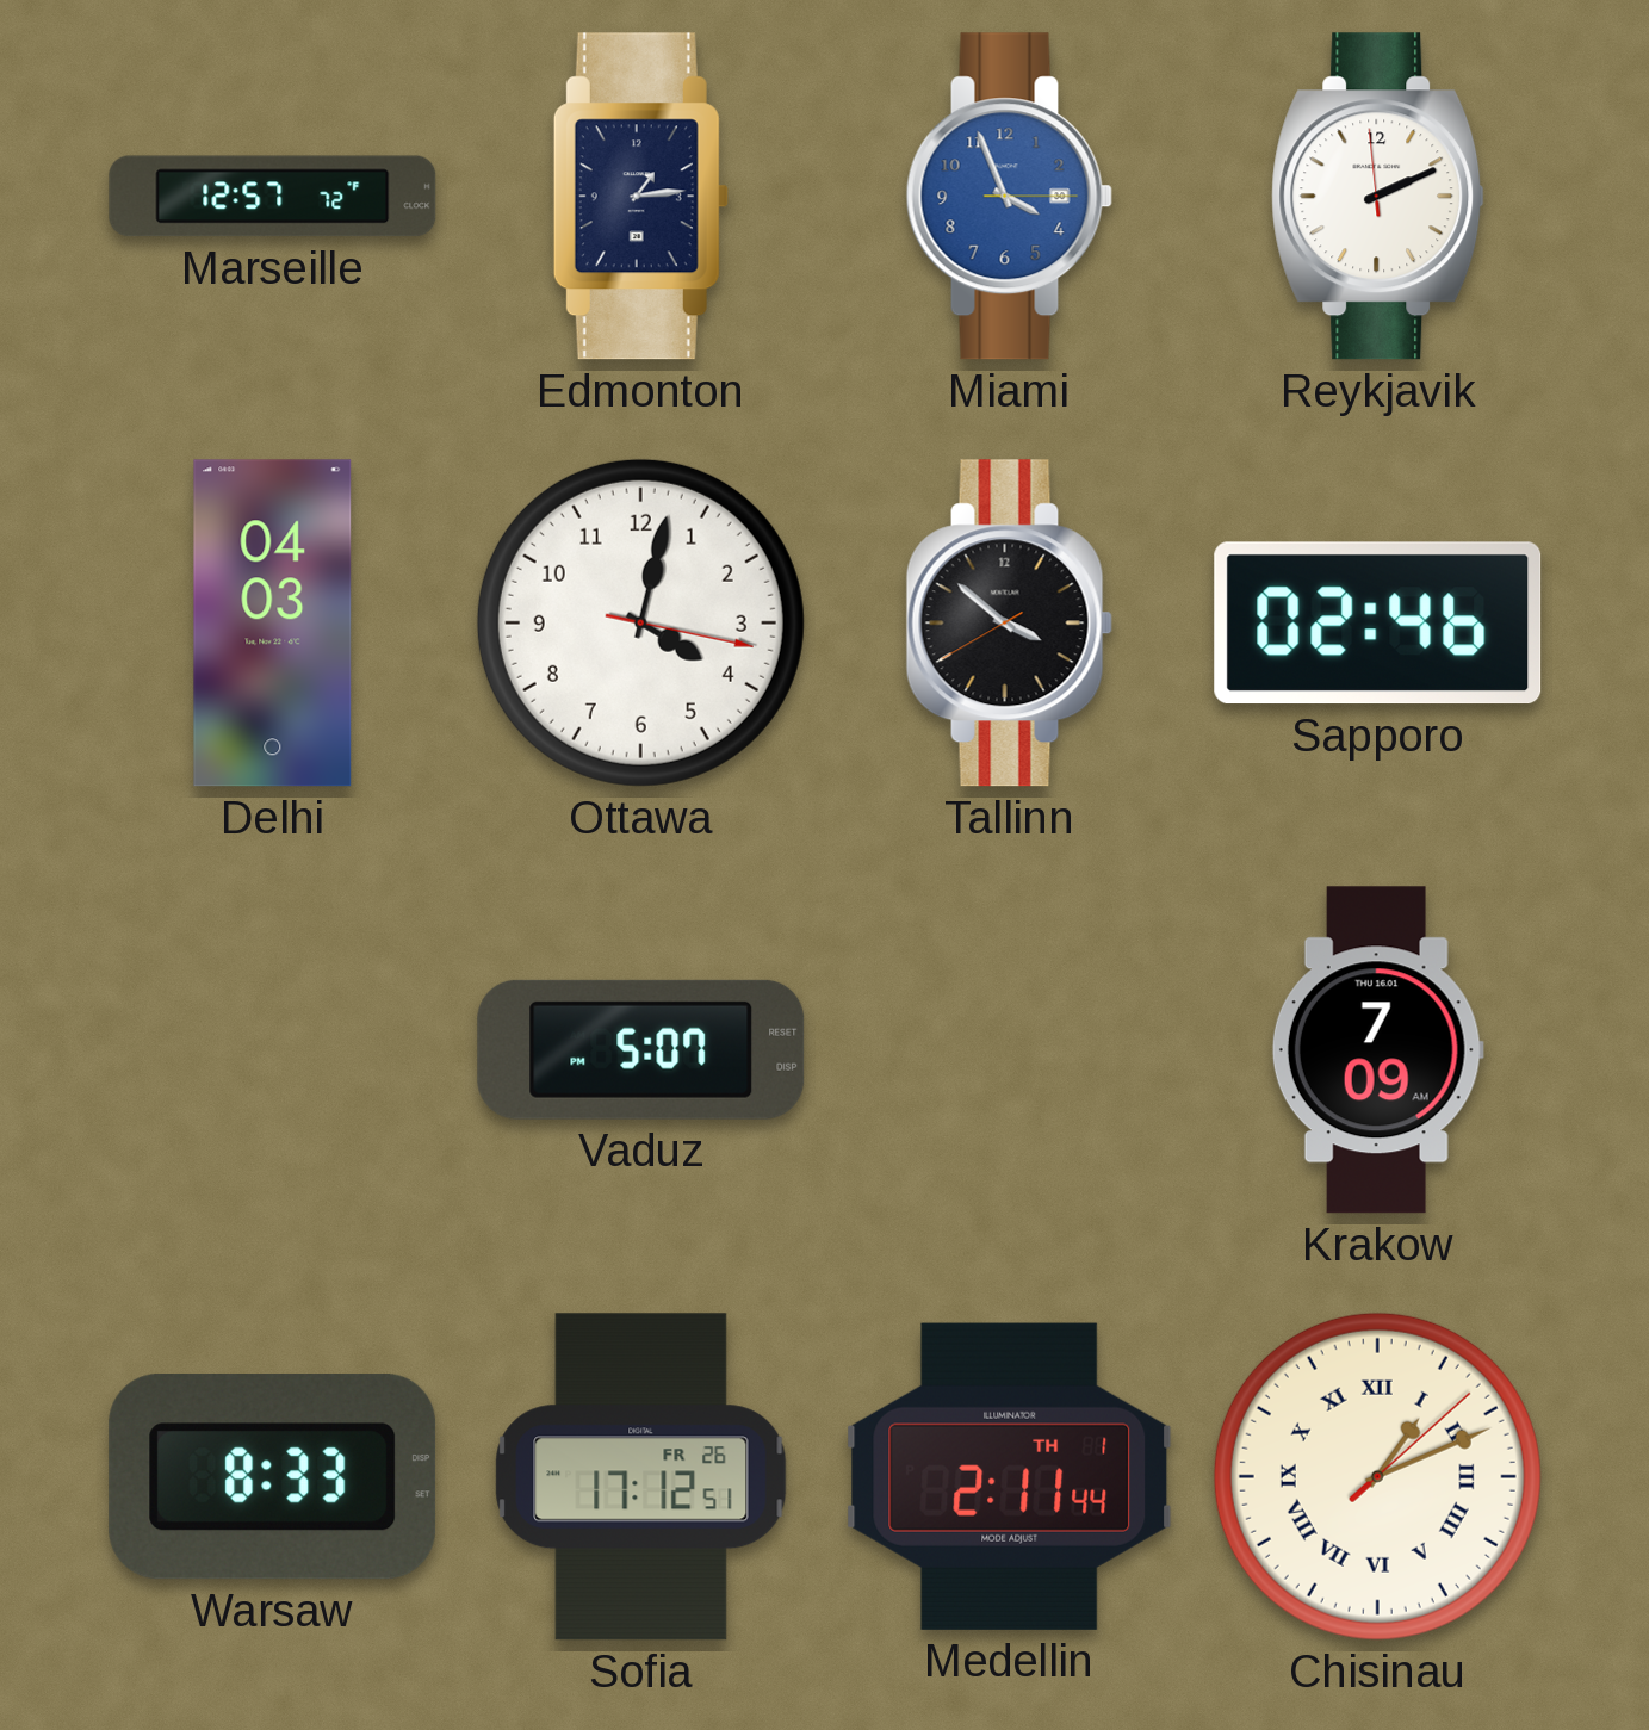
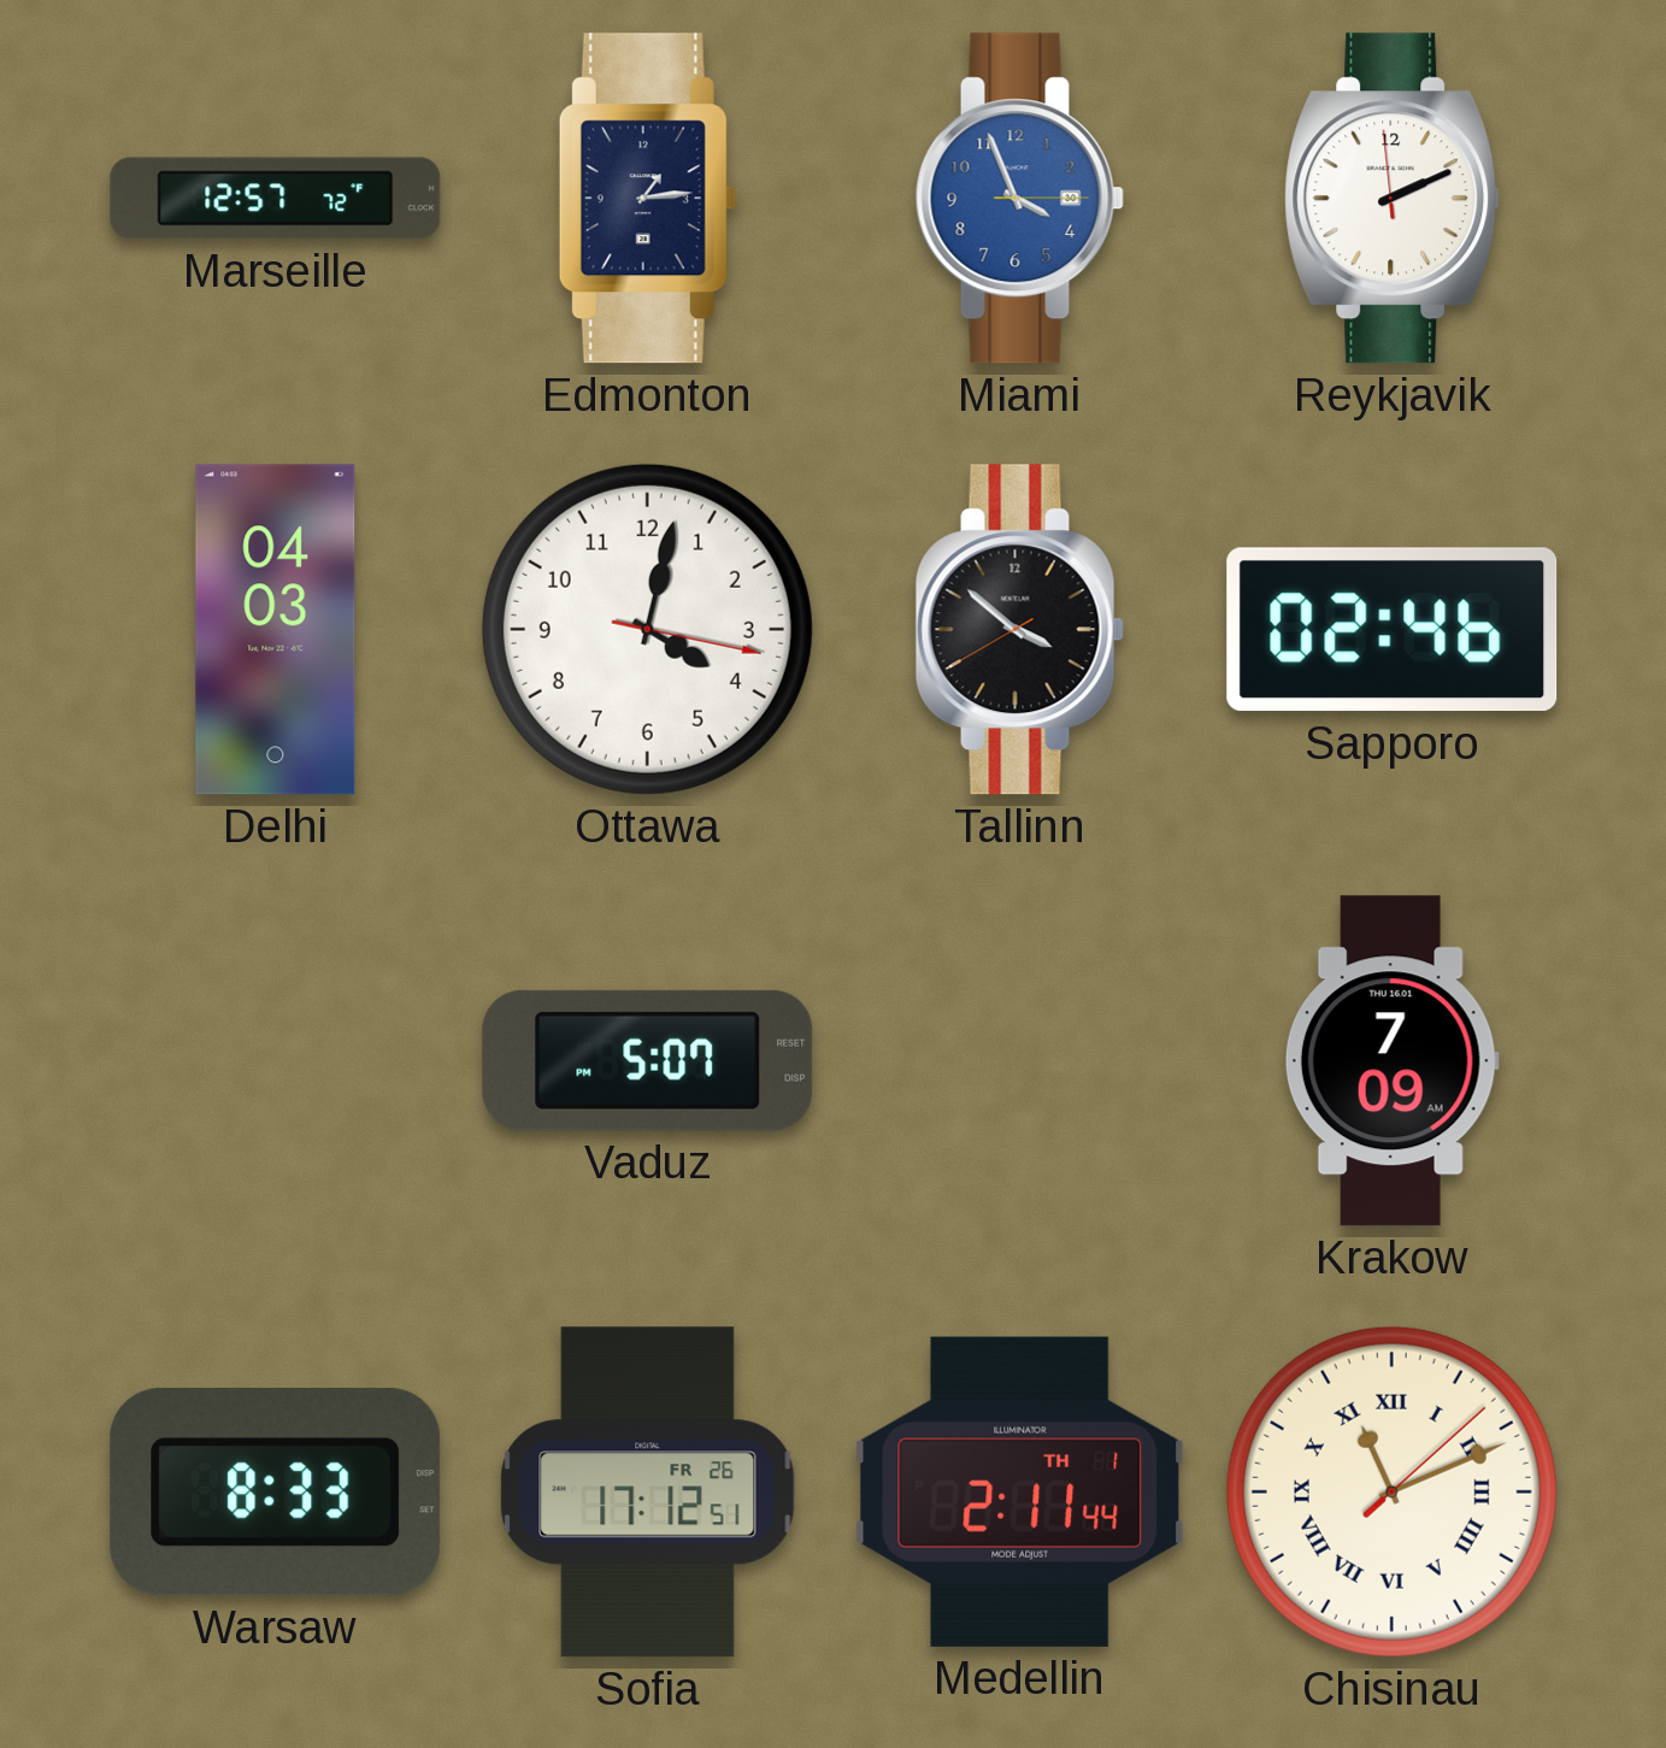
Chisinau: 1:11 -> 11:11 (1391, 1491)
